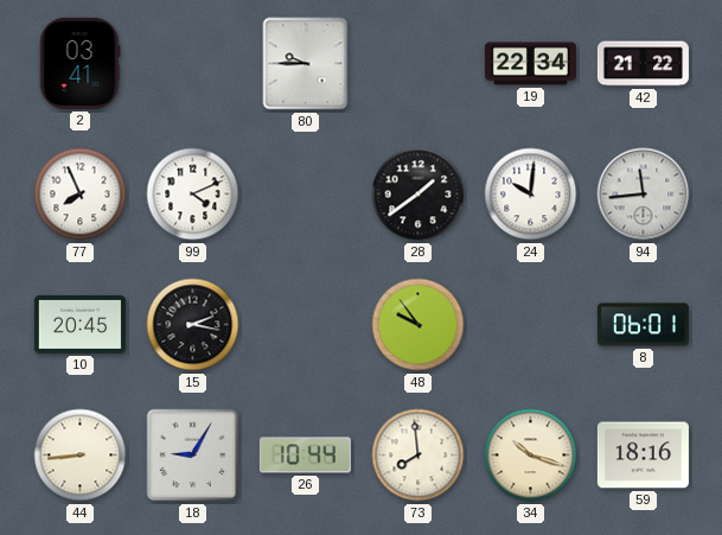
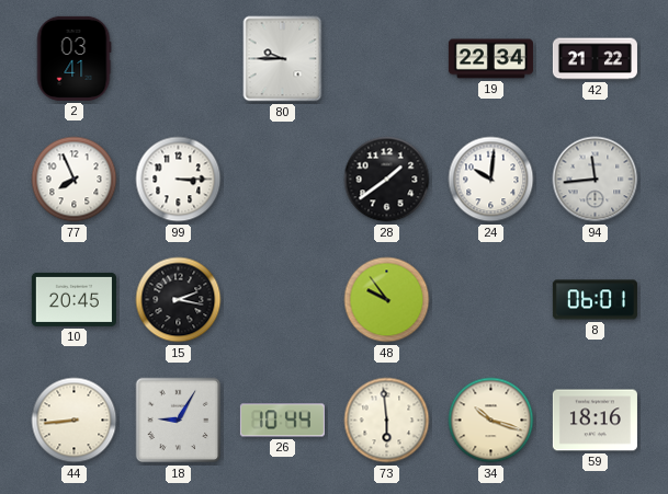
99: 4:11 -> 3:15 (179, 180)
73: 7:59 -> 5:59 (387, 421)
